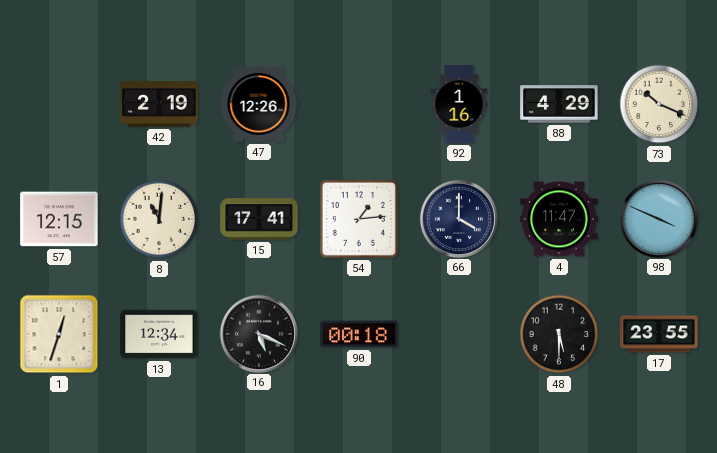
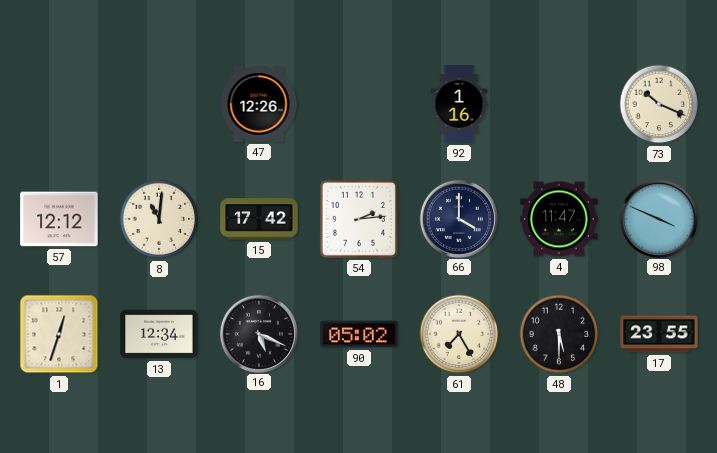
42: 2:19 -> none (159, 104)
88: 4:29 -> none (559, 104)
57: 12:15 -> 12:12 (59, 219)
15: 17:41 -> 17:42 (259, 219)
54: 1:14 -> 2:14 (359, 219)
90: 00:18 -> 05:02 (359, 334)
61: none -> 7:25 (459, 334)
